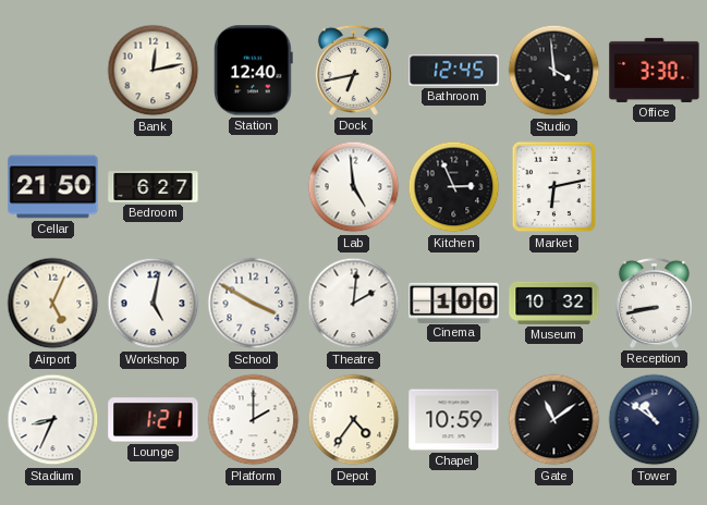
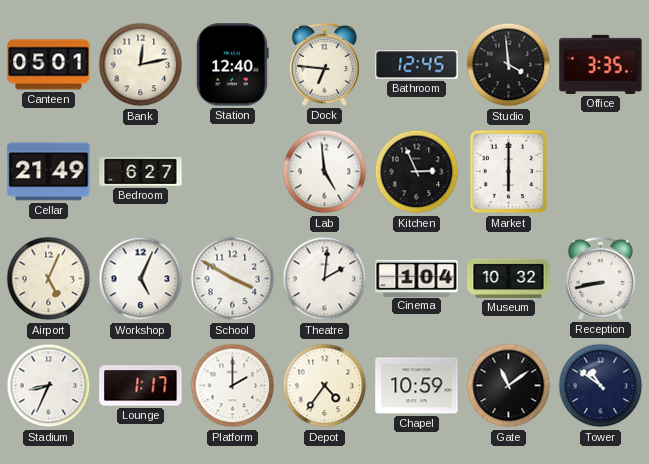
Canteen: none -> 05:01 (49, 65)
Dock: 6:43 -> 6:46 (324, 64)
Office: 3:30 -> 3:35 (601, 64)
Cellar: 21:50 -> 21:49 (49, 172)
Market: 6:13 -> 6:00 (509, 172)
Workshop: 5:02 -> 5:04 (141, 279)
Cinema: 1:00 -> 1:04 (417, 278)
Lounge: 1:21 -> 1:17 (141, 386)
